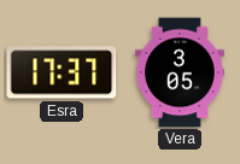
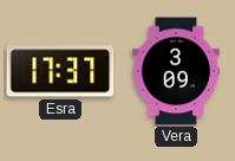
Vera: 3:05 -> 3:09 (176, 71)
